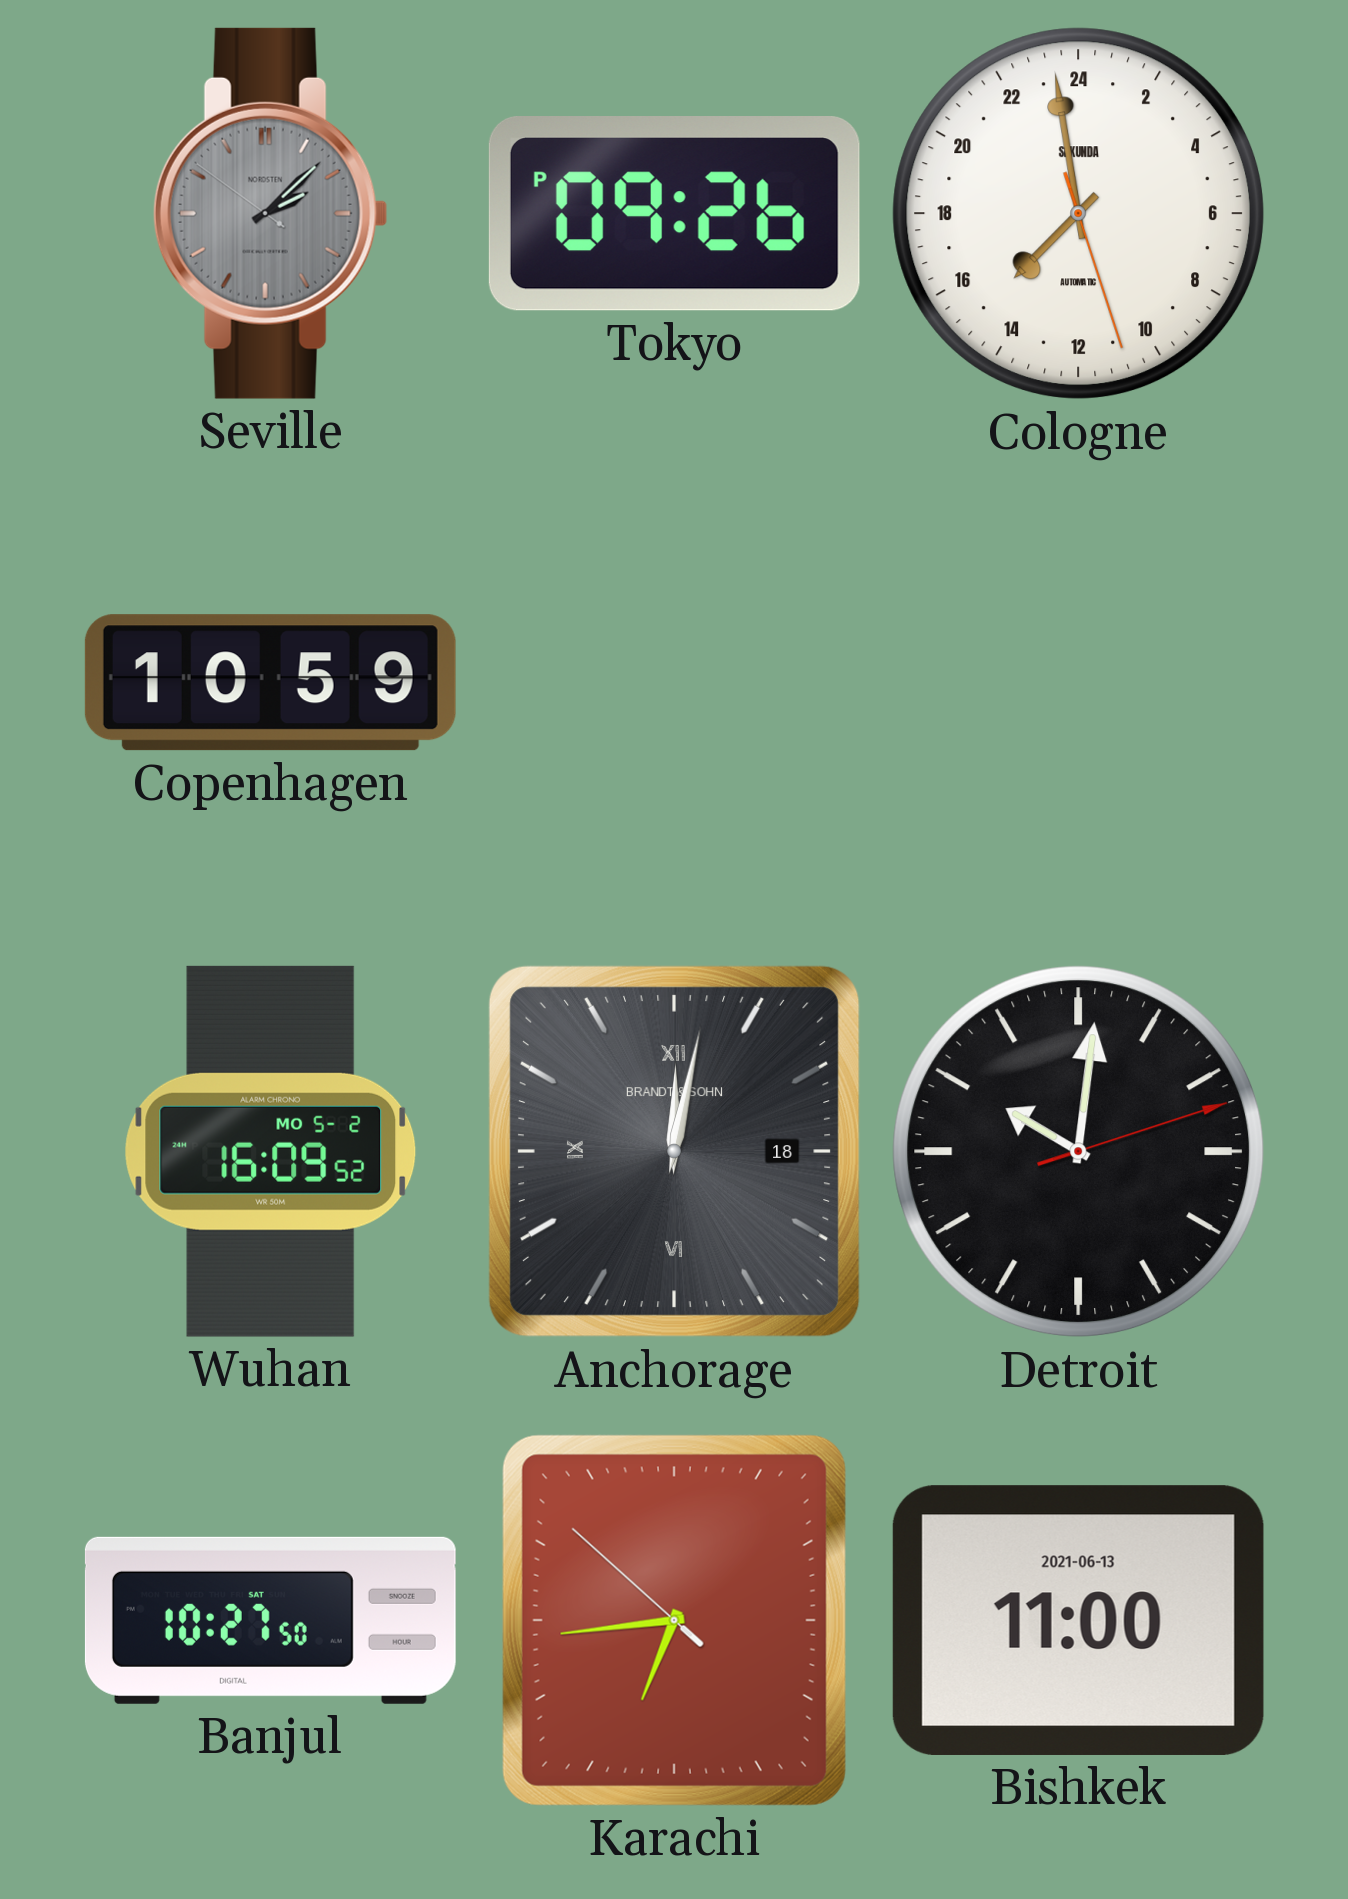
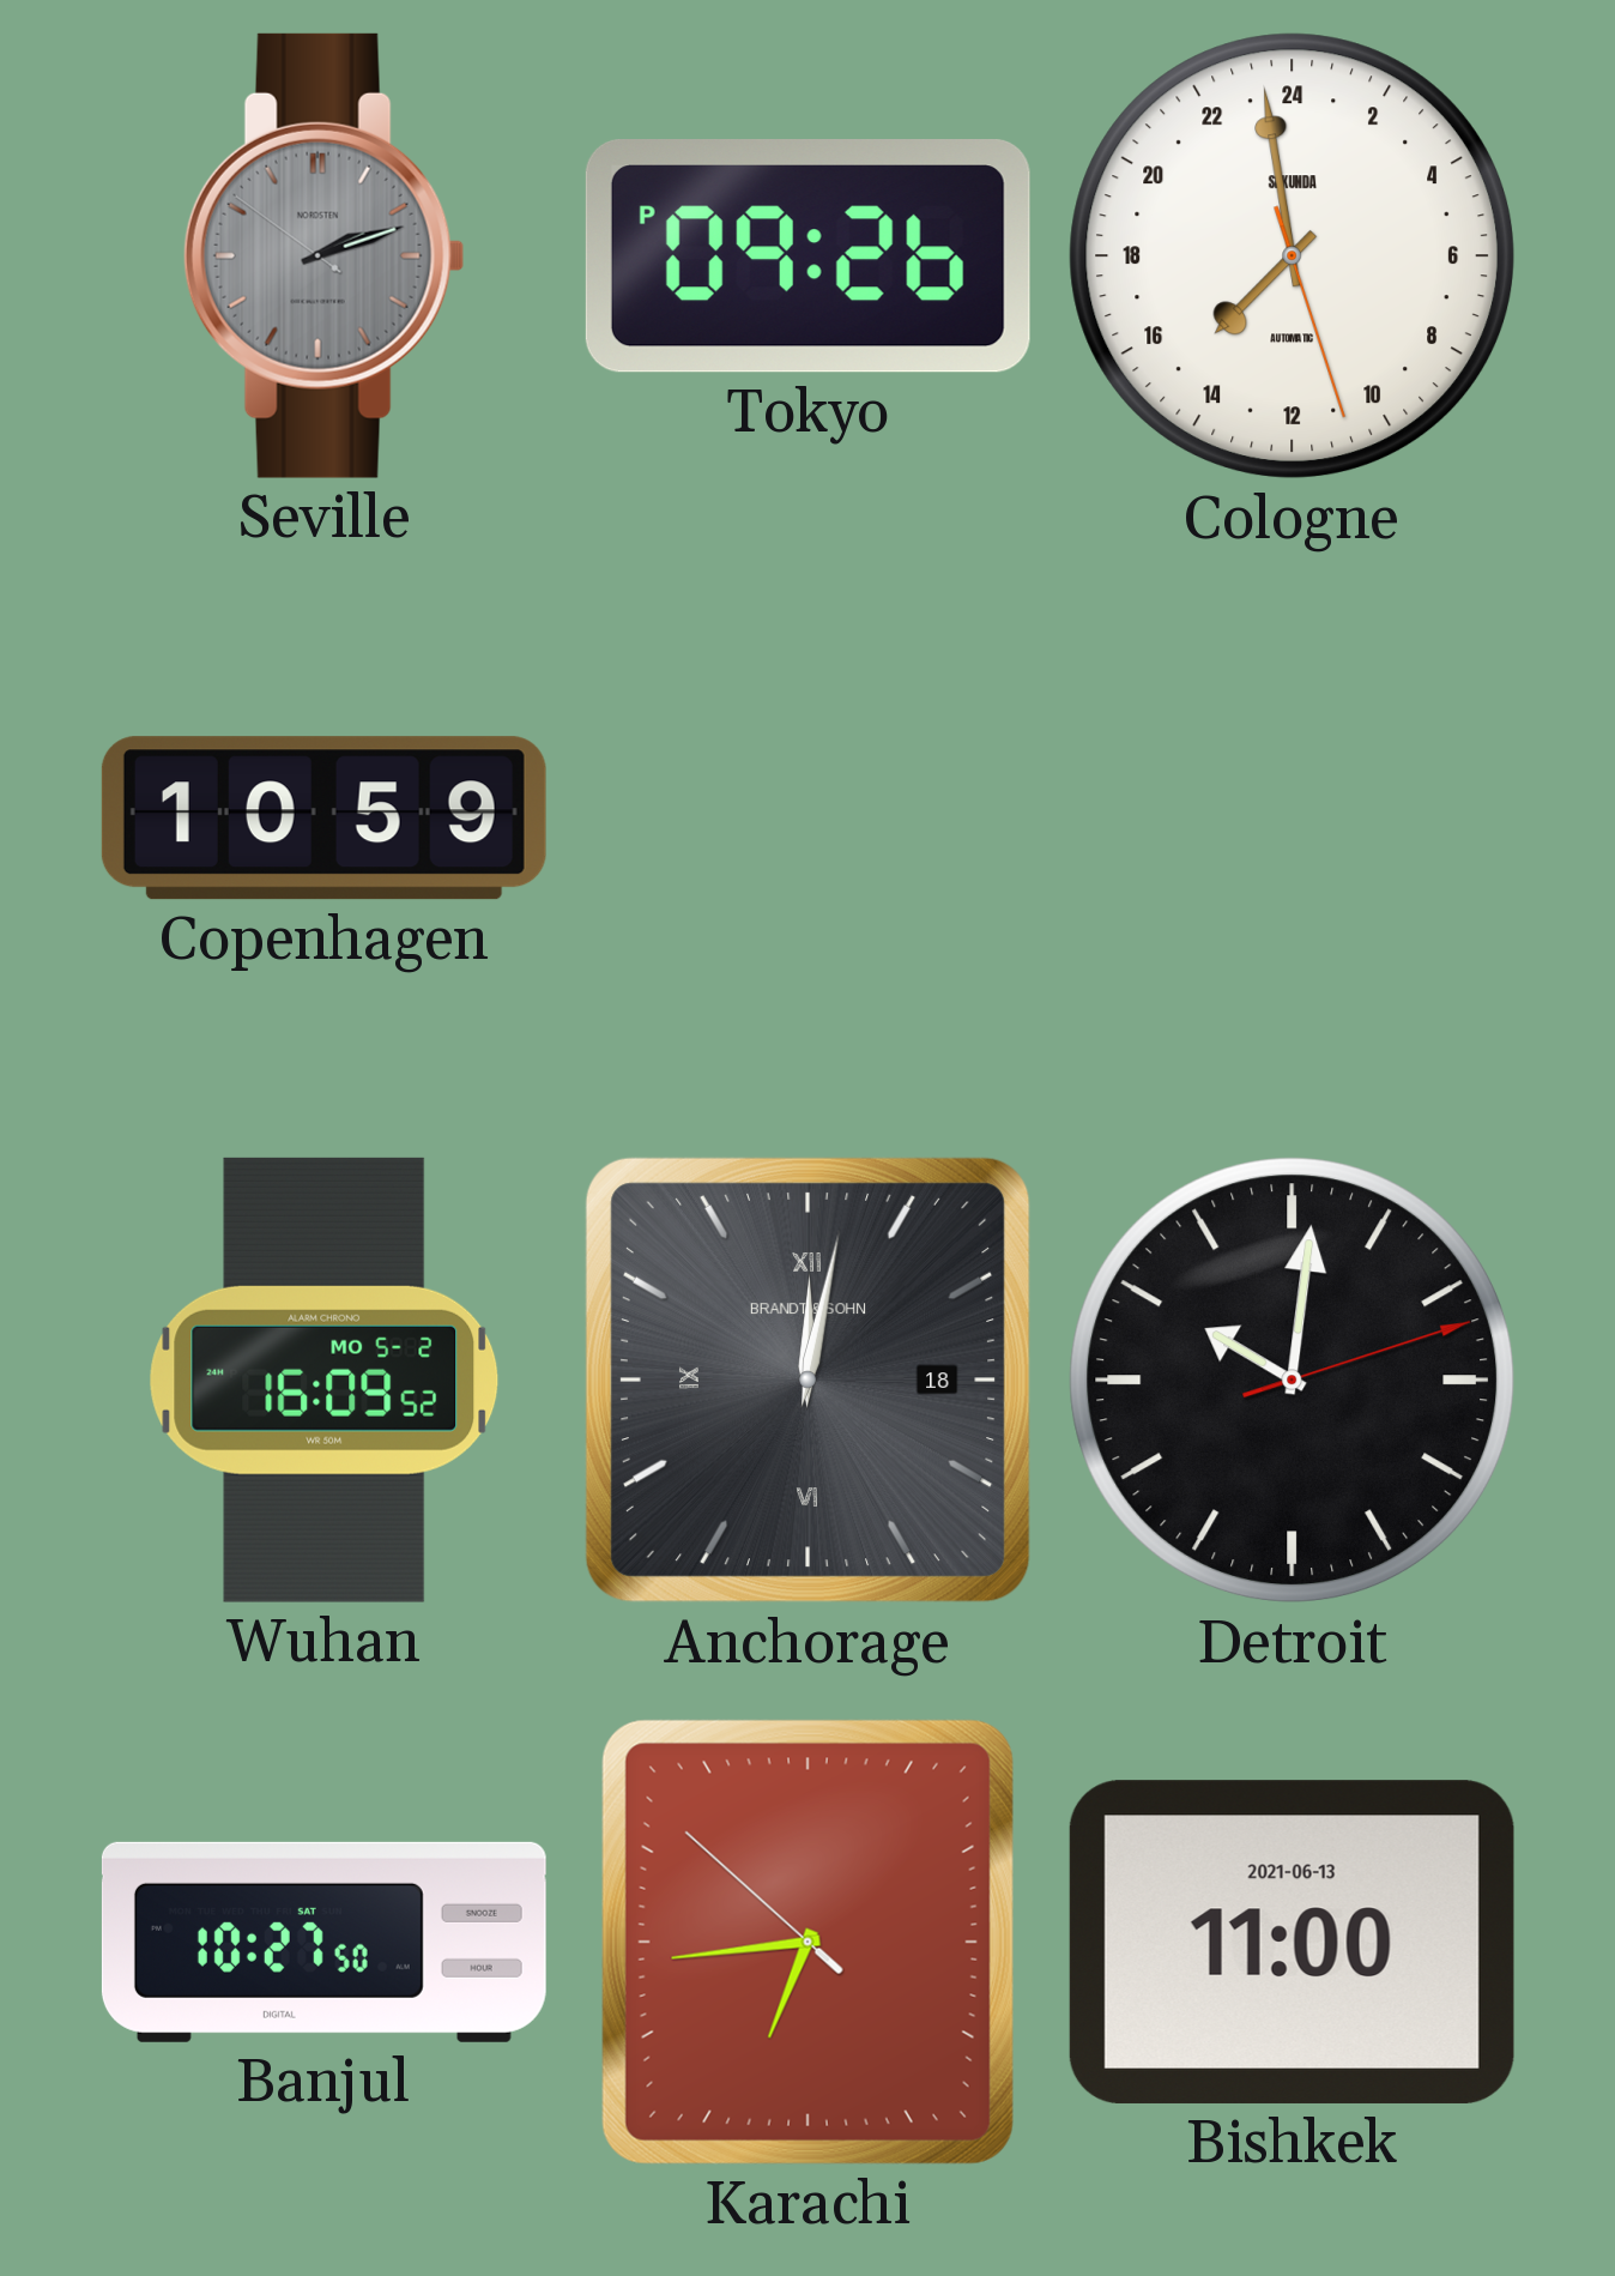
Seville: 2:07 -> 2:11 (323, 255)
